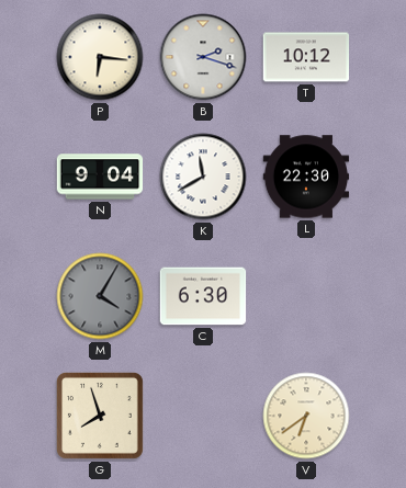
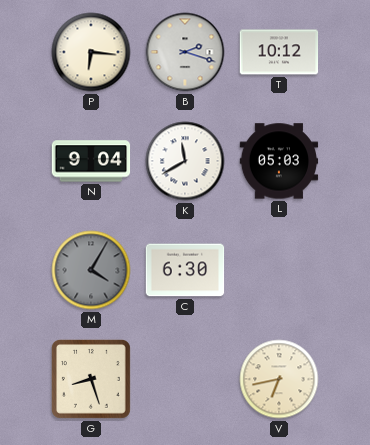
L: 22:30 -> 05:03 (279, 161)
G: 7:57 -> 8:27 (91, 379)
V: 6:39 -> 6:43 (279, 379)
